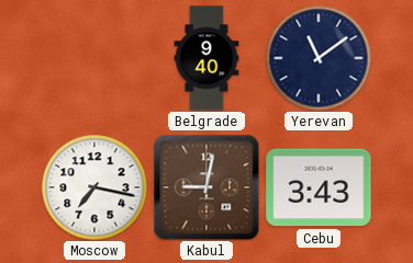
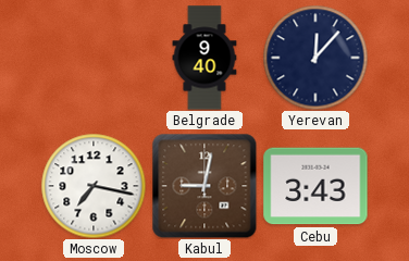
Yerevan: 11:09 -> 12:07 (315, 58)
